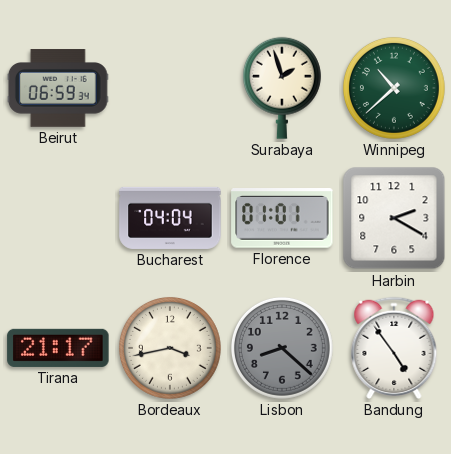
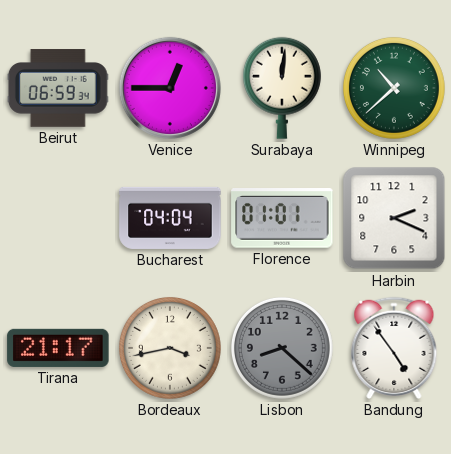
Venice: none -> 12:45 (170, 88)
Surabaya: 1:57 -> 12:01 (282, 88)
Harbin: 2:20 -> 2:19 (394, 218)
